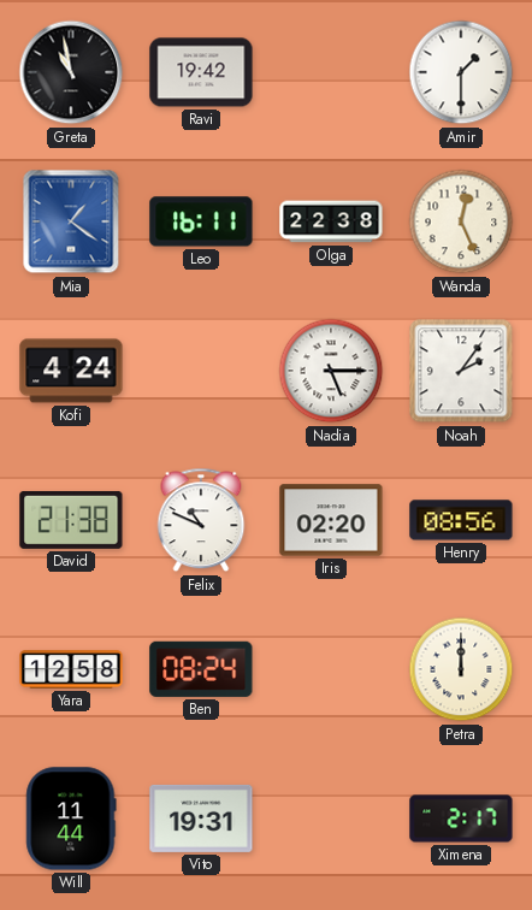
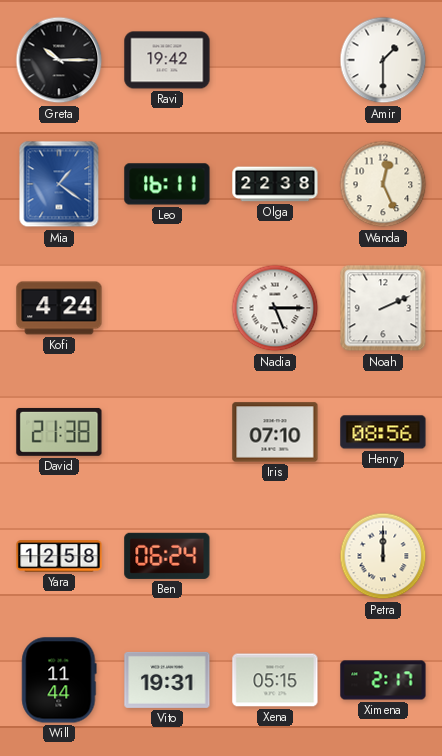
Greta: 10:58 -> 10:15 (59, 60)
Noah: 2:06 -> 2:11 (383, 308)
Felix: 10:49 -> none (201, 520)
Iris: 02:20 -> 07:10 (275, 432)
Ben: 08:24 -> 06:24 (167, 556)
Xena: none -> 05:15 (275, 680)
